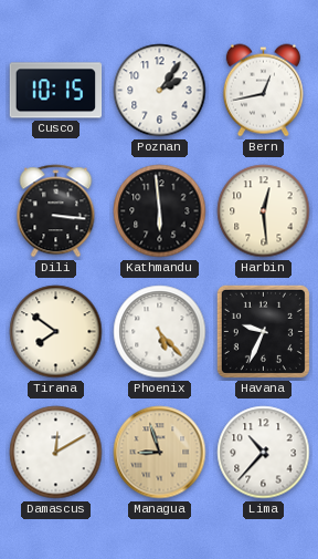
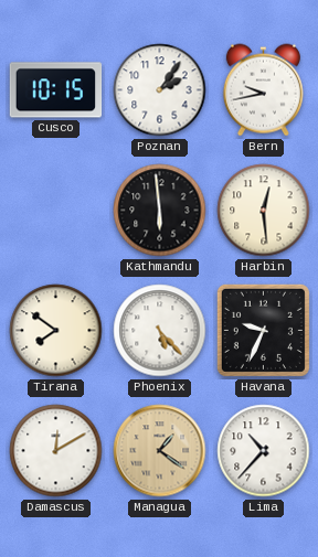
Bern: 12:43 -> 9:43 (263, 90)
Dili: 3:16 -> none (56, 211)
Managua: 8:57 -> 1:21 (160, 451)
